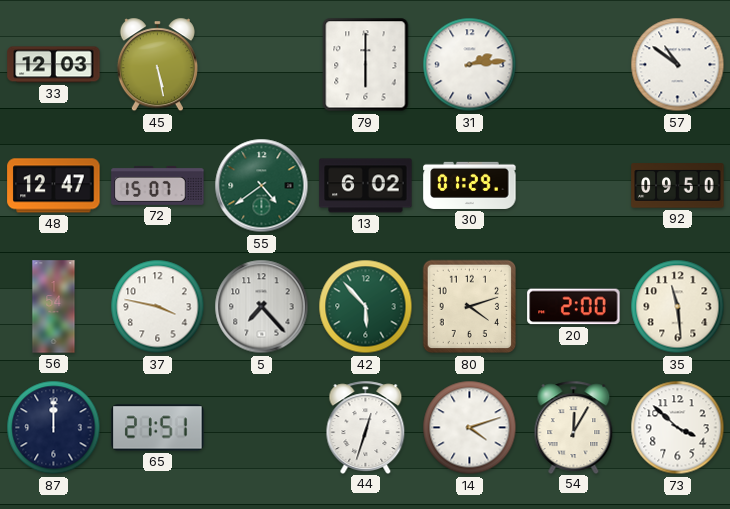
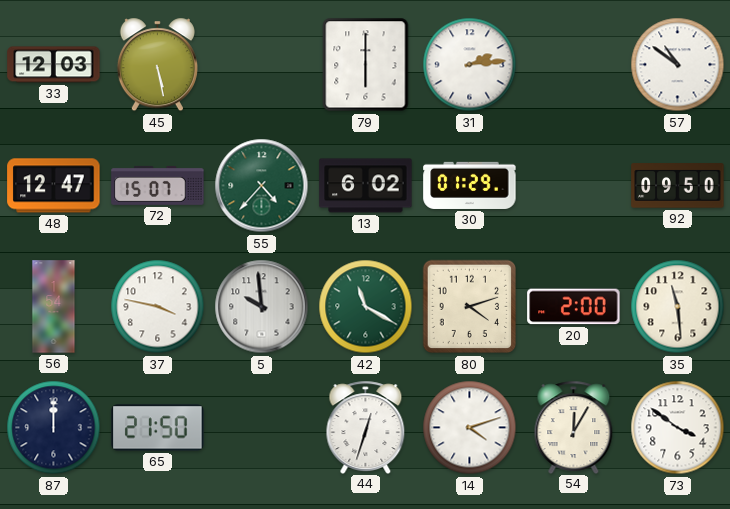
55: 4:39 -> 4:37 (262, 186)
5: 7:23 -> 9:59 (262, 307)
42: 5:53 -> 11:20 (366, 307)
65: 21:51 -> 21:50 (158, 428)
73: 3:52 -> 3:51 (678, 428)
